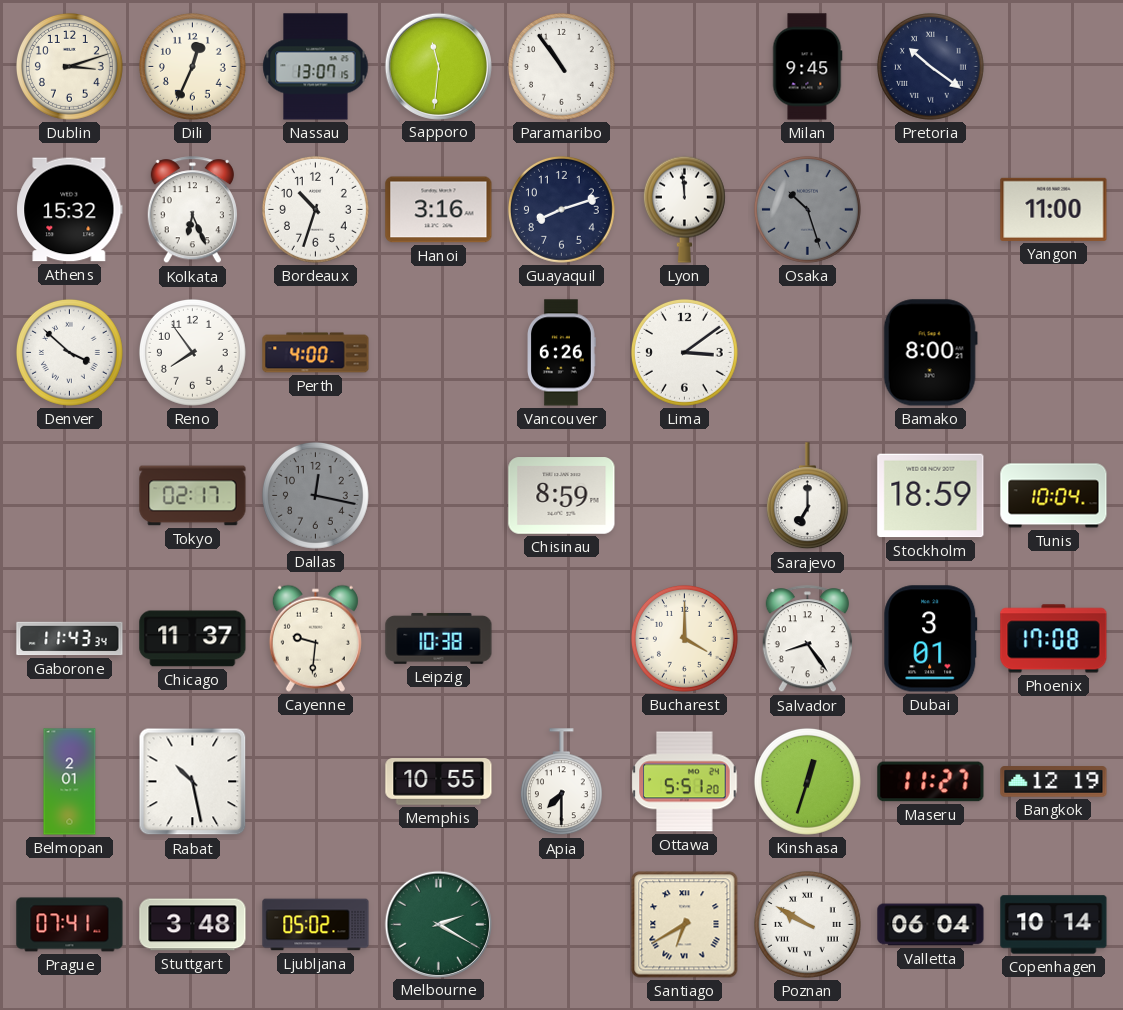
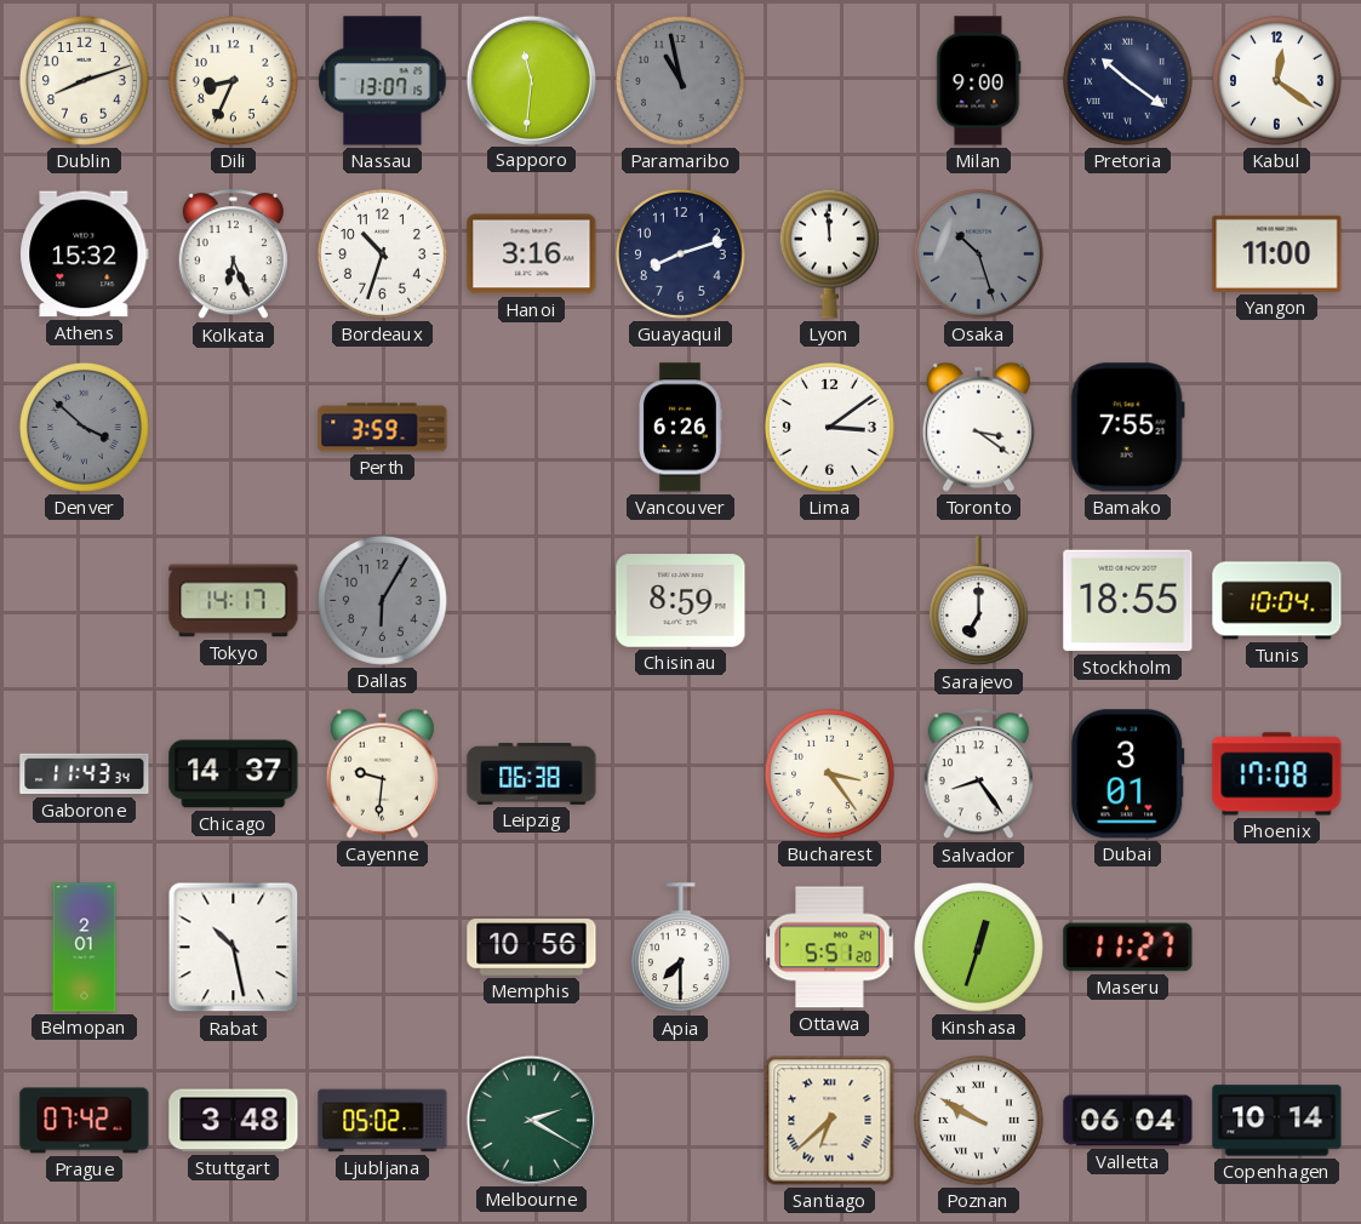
Dublin: 3:12 -> 8:12 (84, 80)
Dili: 12:34 -> 8:34 (233, 80)
Paramaribo: 10:54 -> 10:58 (680, 80)
Paramaribo dial: white -> grey (680, 80)
Milan: 9:45 -> 9:00 (979, 81)
Kabul: none -> 12:21 (1276, 80)
Denver dial: white -> grey (84, 427)
Reno: 7:54 -> none (192, 352)
Perth: 4:00 -> 3:59 (383, 428)
Toronto: none -> 3:21 (978, 427)
Bamako: 8:00 -> 7:55 (1127, 428)
Tokyo: 02:17 -> 14:17 (234, 601)
Dallas: 12:17 -> 6:05 (382, 600)
Stockholm: 18:59 -> 18:55 (1128, 601)
Chicago: 11:37 -> 14:37 (234, 774)
Leipzig: 10:38 -> 06:38 (532, 773)
Bucharest: 4:00 -> 3:24 (829, 773)
Memphis: 10:55 -> 10:56 (532, 948)
Bangkok: 12:19 -> none (1054, 782)
Prague: 07:41 -> 07:42 (85, 1121)
Santiago: 6:40 -> 6:38 (830, 1121)
